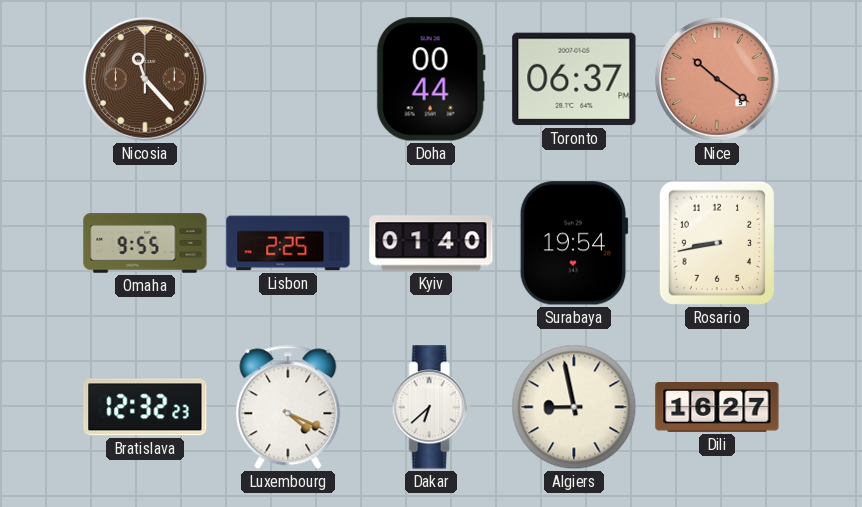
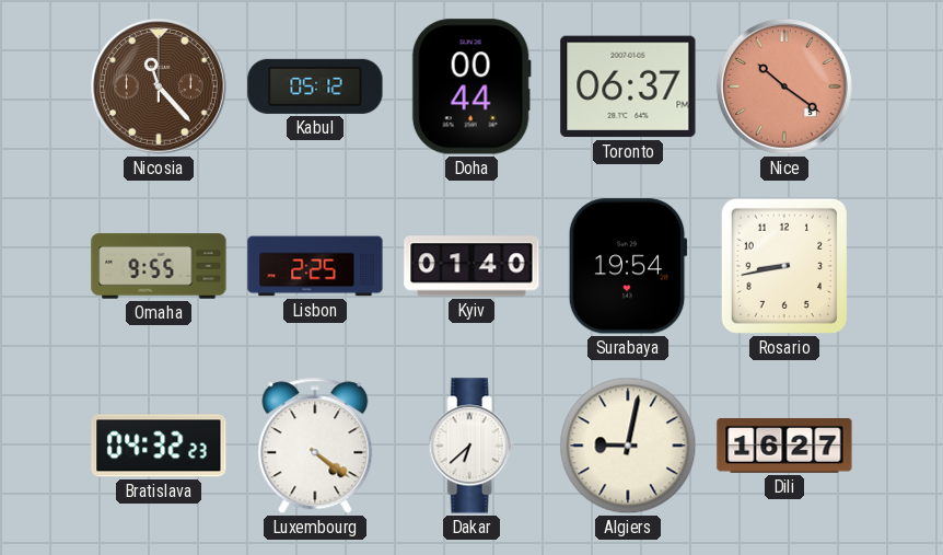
Kabul: none -> 05:12 (315, 86)
Bratislava: 12:32 -> 04:32 (159, 446)
Luxembourg: 4:19 -> 4:21 (315, 446)
Algiers: 8:58 -> 9:02 (628, 446)
